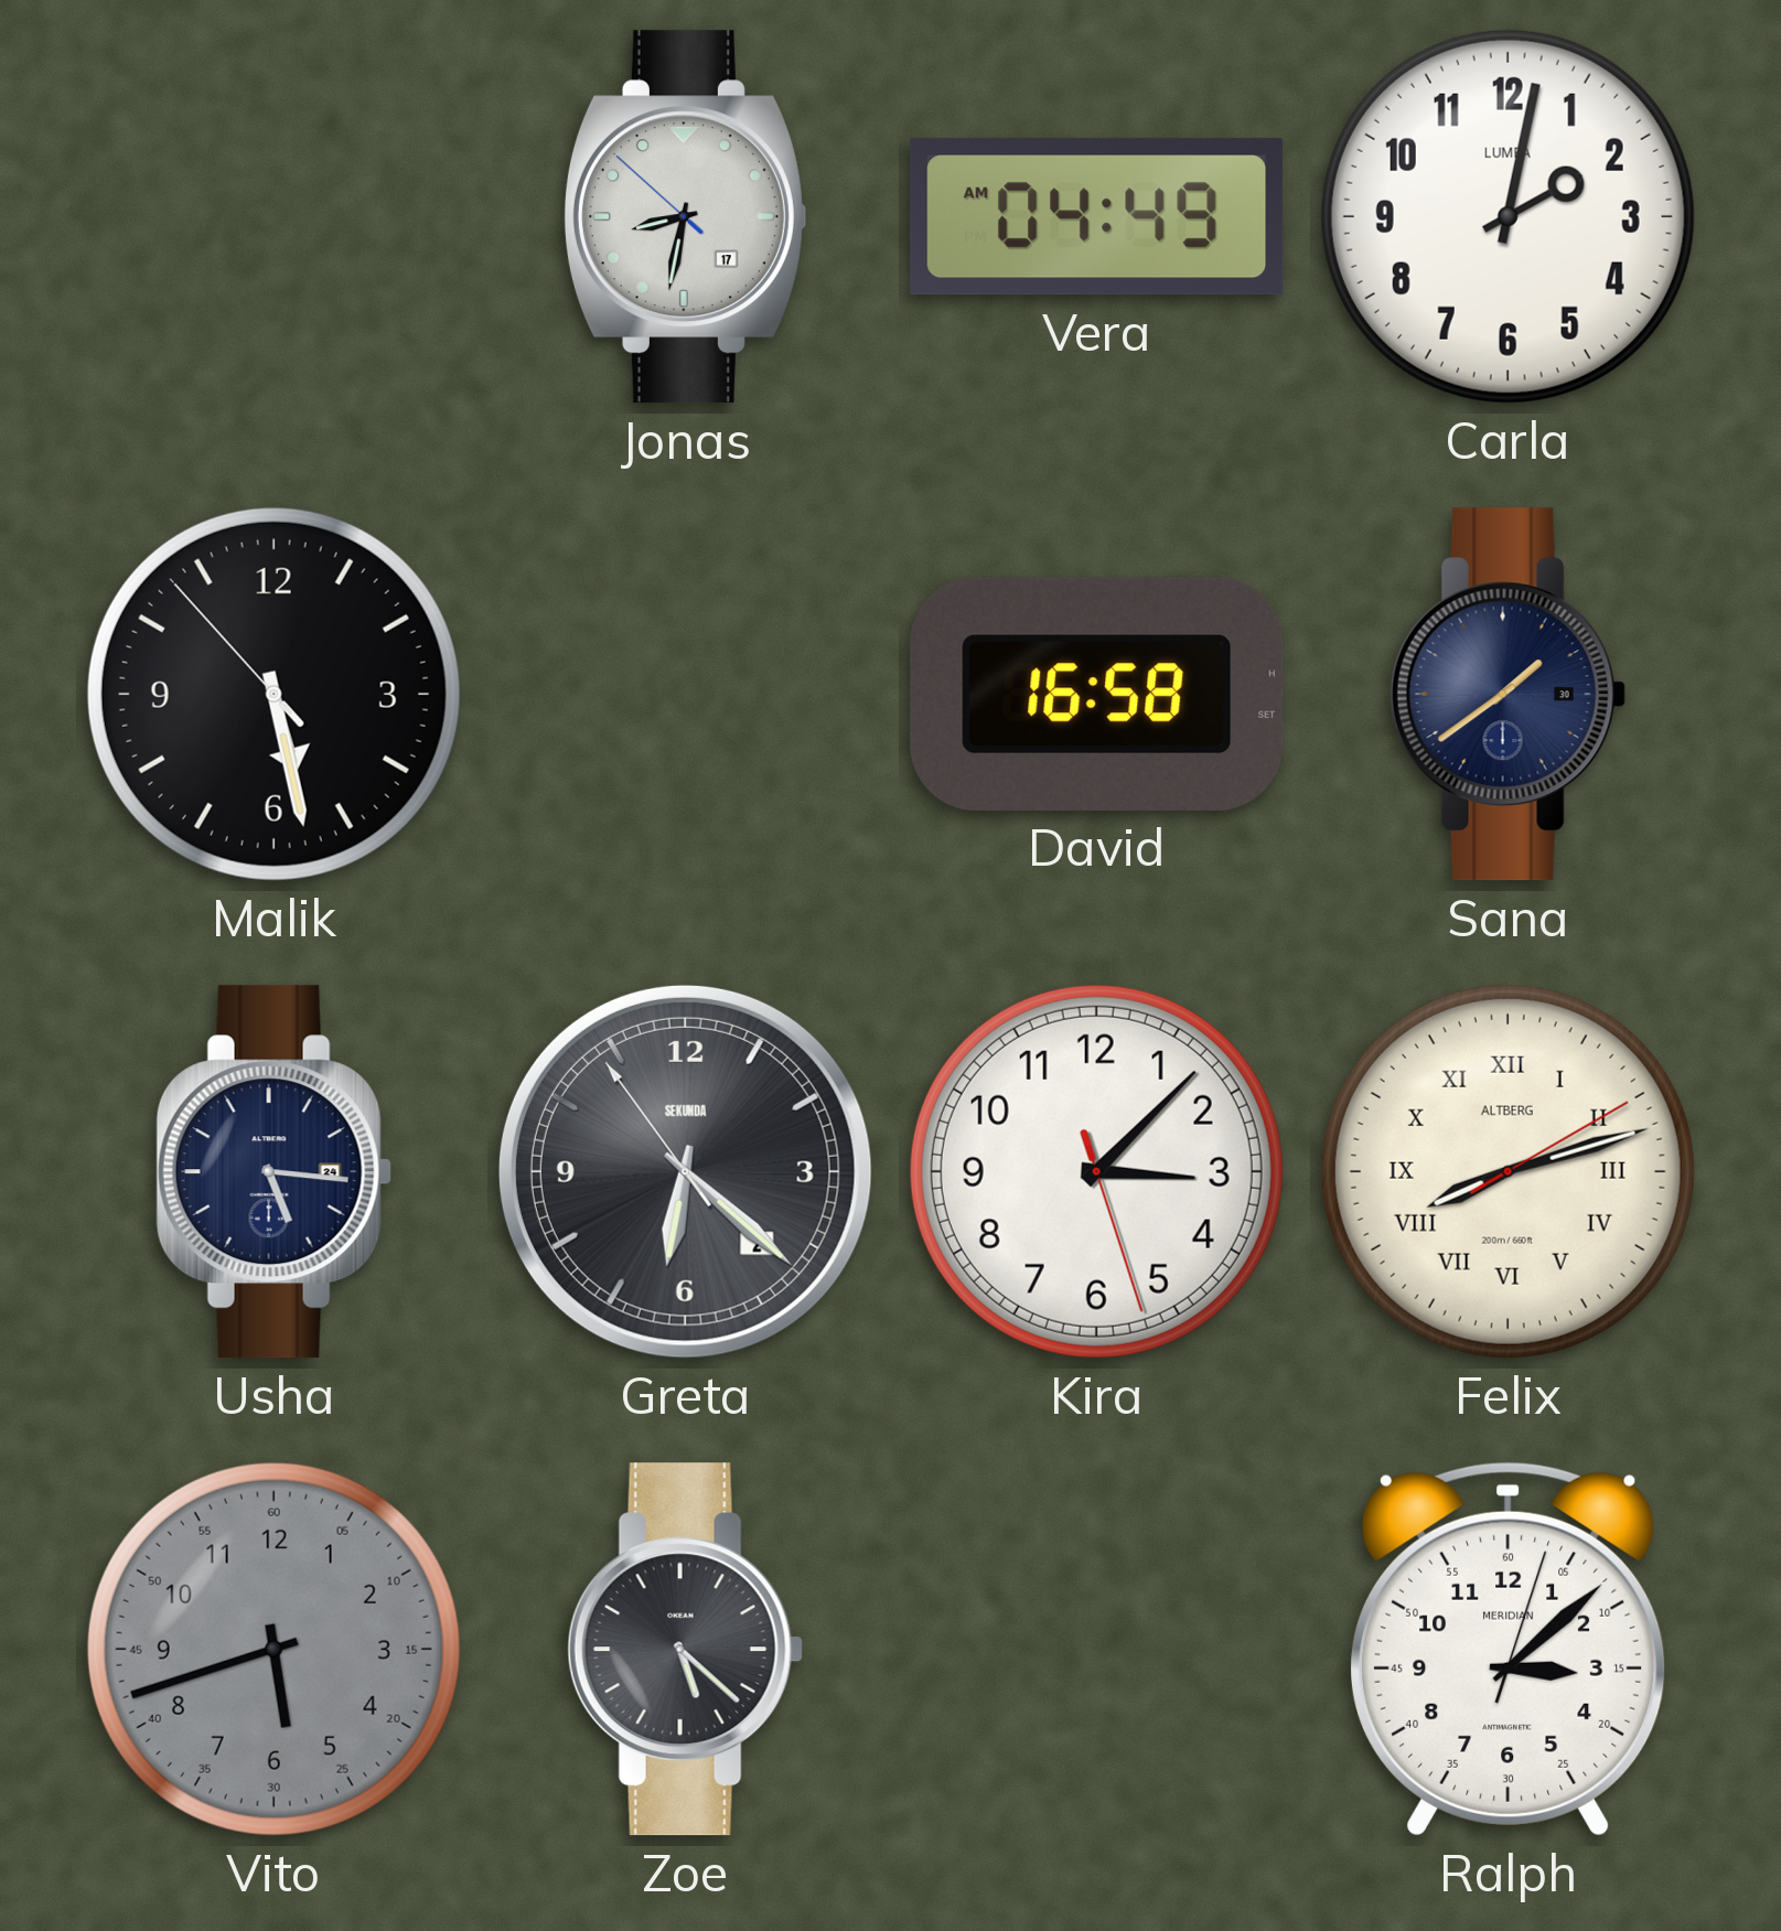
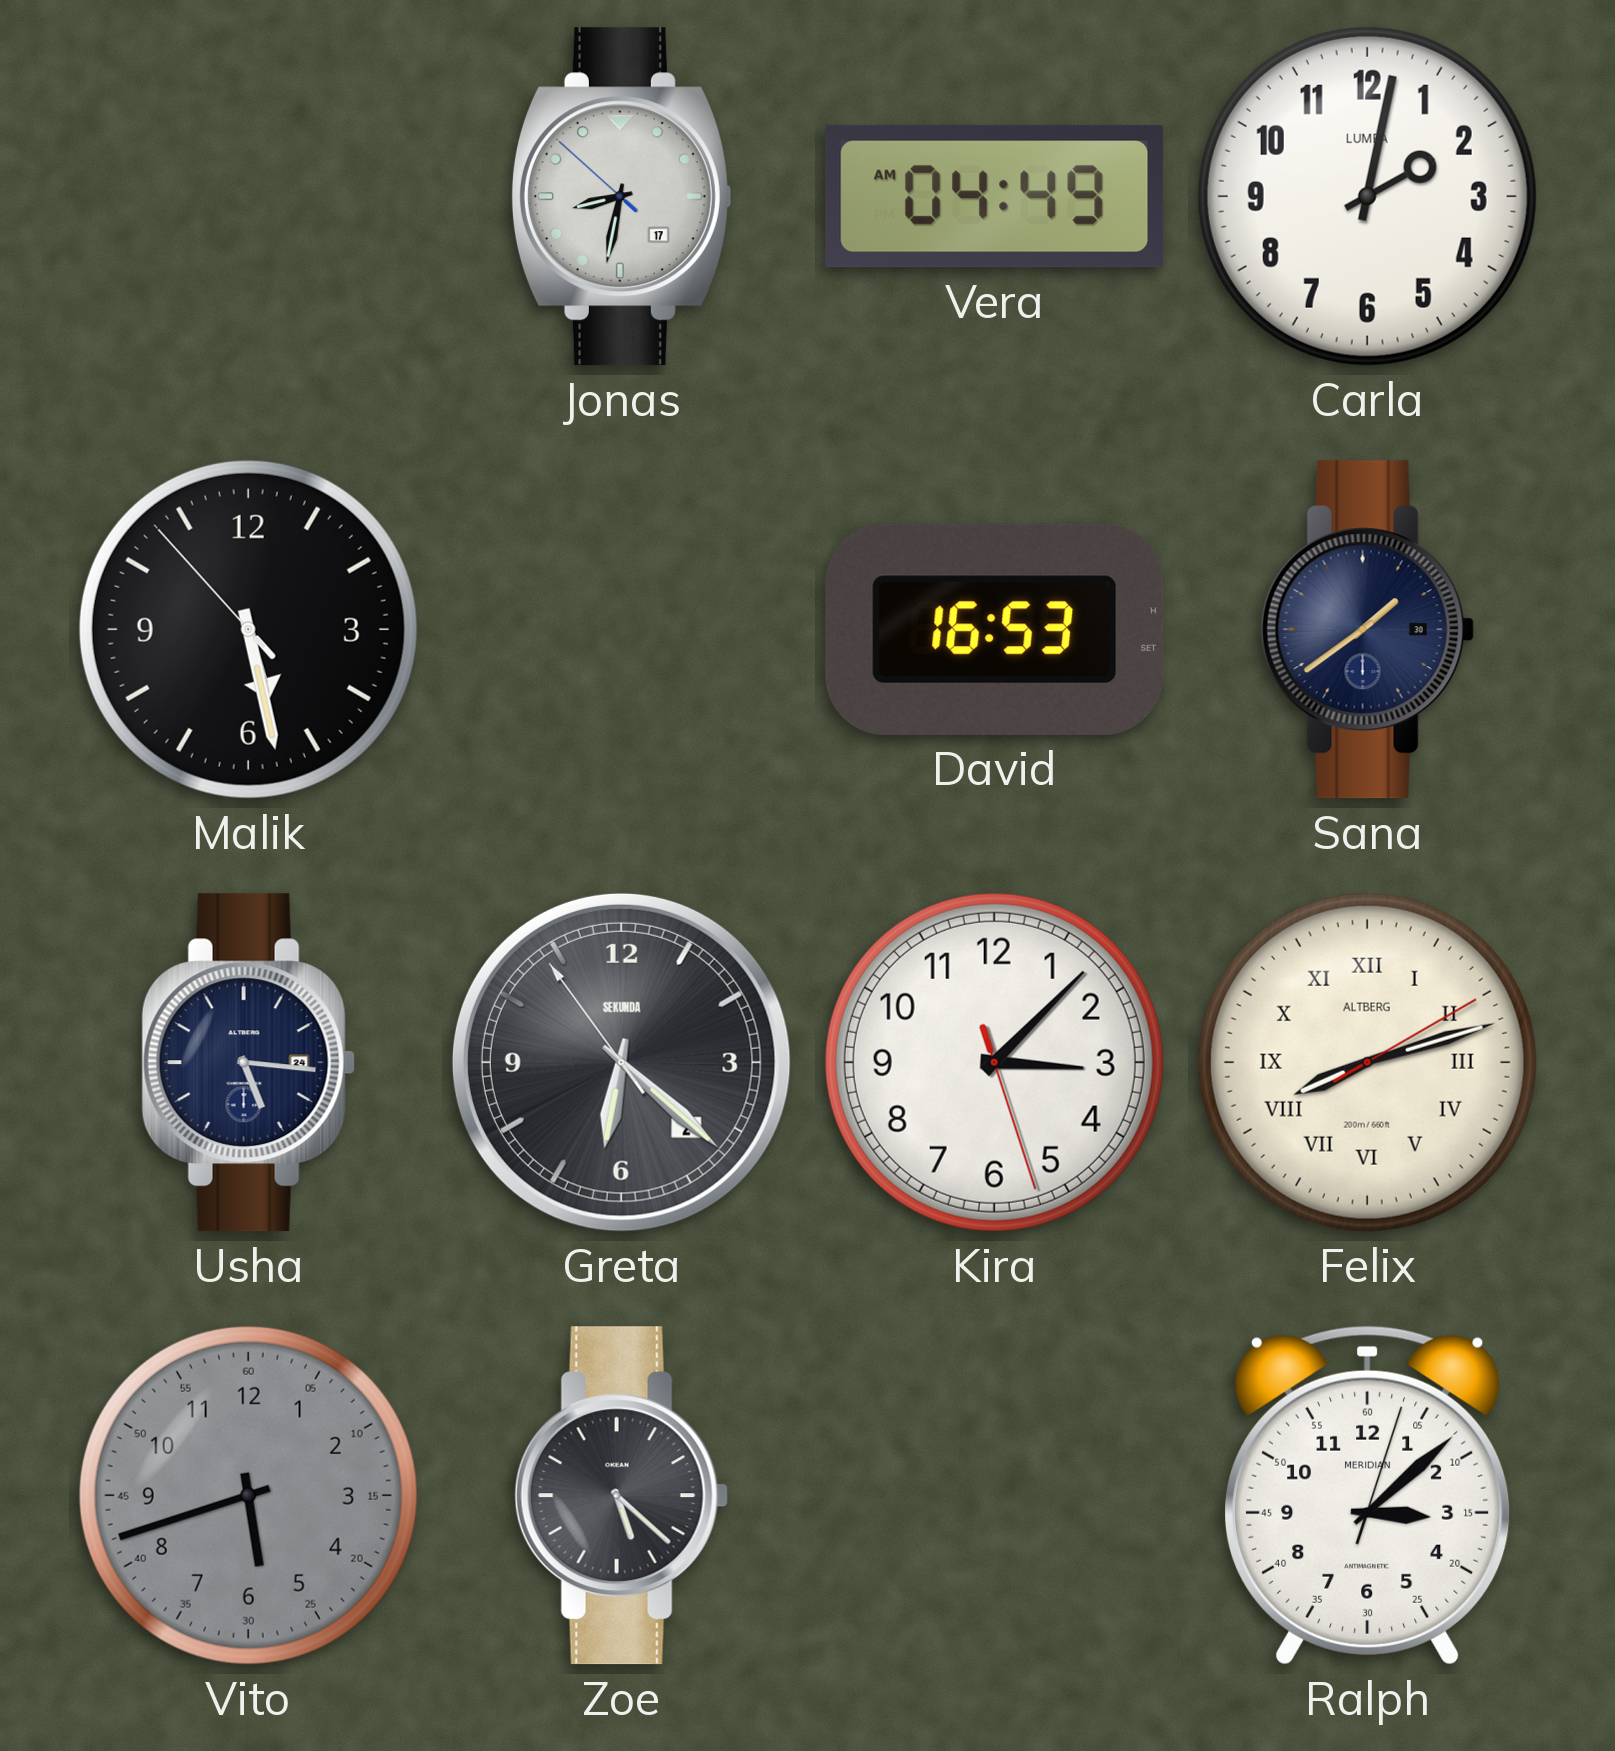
David: 16:58 -> 16:53 (995, 629)
